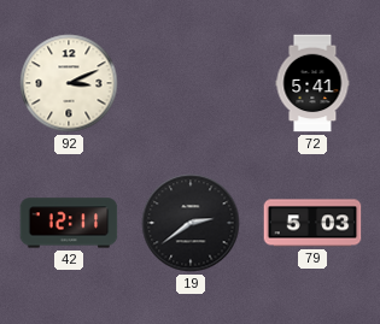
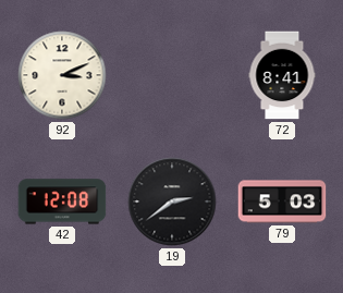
72: 5:41 -> 8:41 (282, 75)
42: 12:11 -> 12:08 (62, 202)
